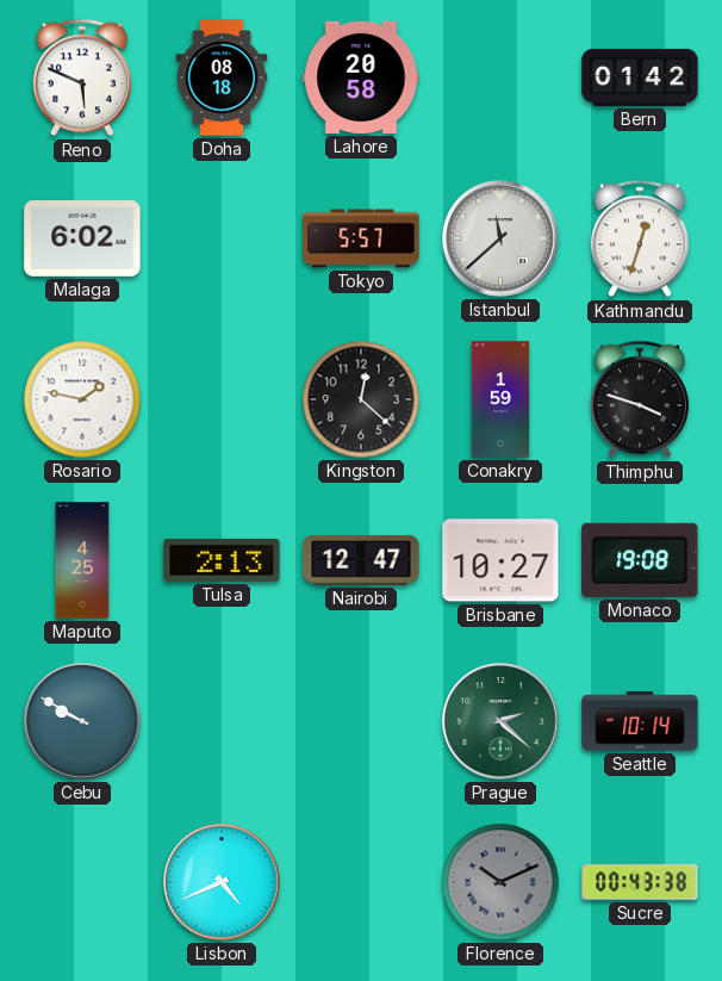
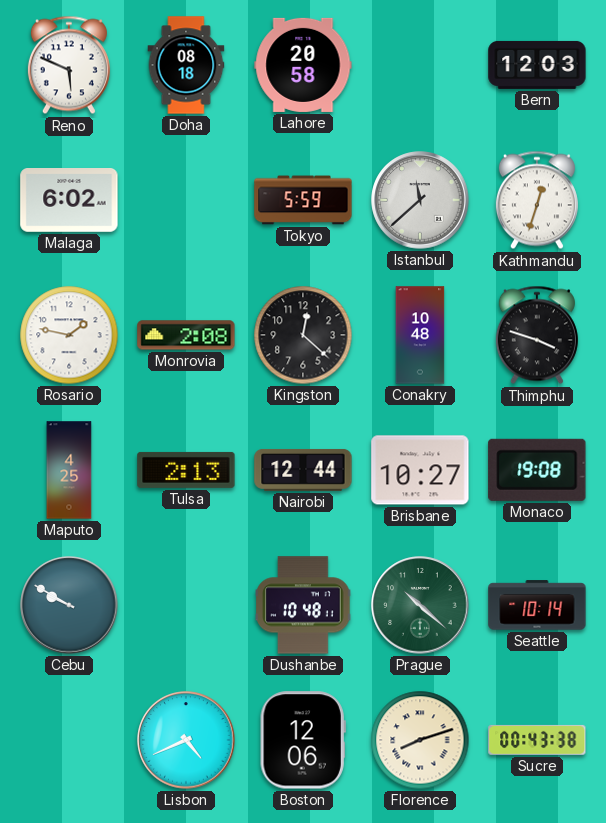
Bern: 01:42 -> 12:03 (537, 65)
Tokyo: 5:57 -> 5:59 (303, 200)
Monrovia: none -> 2:08 (186, 335)
Conakry: 1:59 -> 10:48 (420, 335)
Nairobi: 12:47 -> 12:44 (303, 470)
Dushanbe: none -> 10:48 (303, 605)
Prague: 2:22 -> 10:22 (420, 605)
Boston: none -> 12:06 (303, 740)
Florence: 10:11 -> 8:12 (420, 740)
Florence dial: grey -> cream (420, 740)
